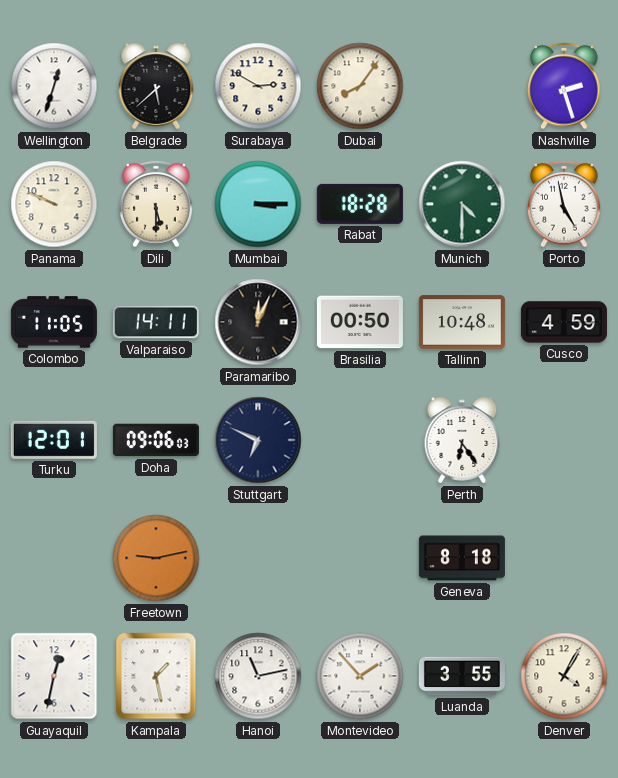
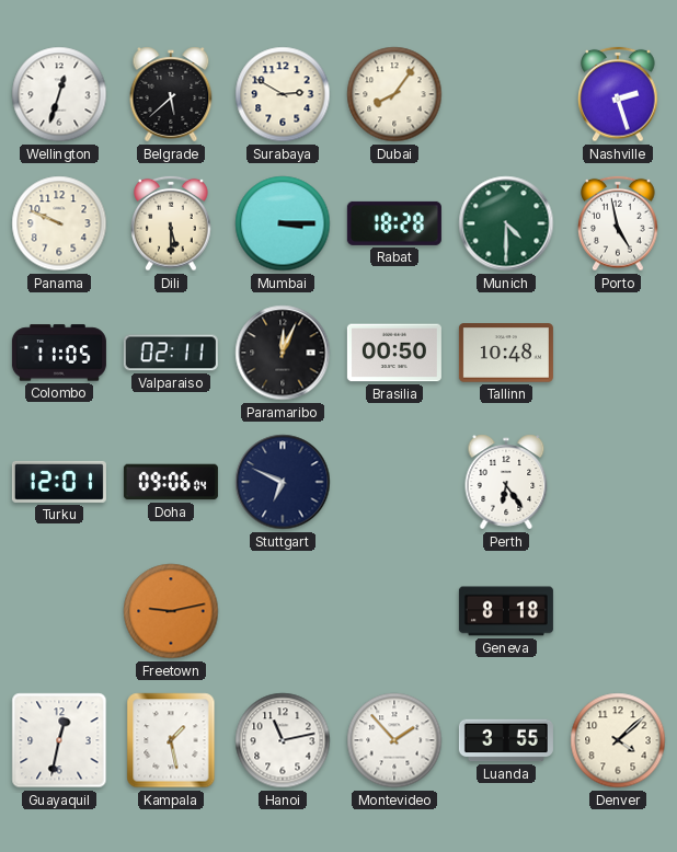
Valparaiso: 14:11 -> 02:11 (171, 353)
Cusco: 4:59 -> none (564, 322)
Doha: 09:06:03 -> 09:06:04 (171, 482)
Denver: 4:05 -> 4:08 (618, 740)
